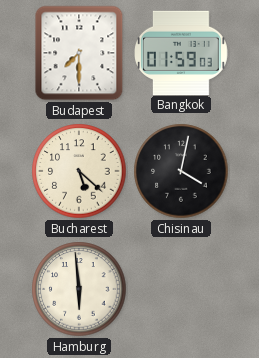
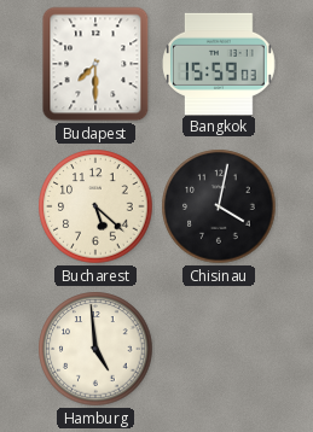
Bangkok: 01:59 -> 15:59 (220, 63)
Hamburg: 5:59 -> 4:59 (95, 349)
